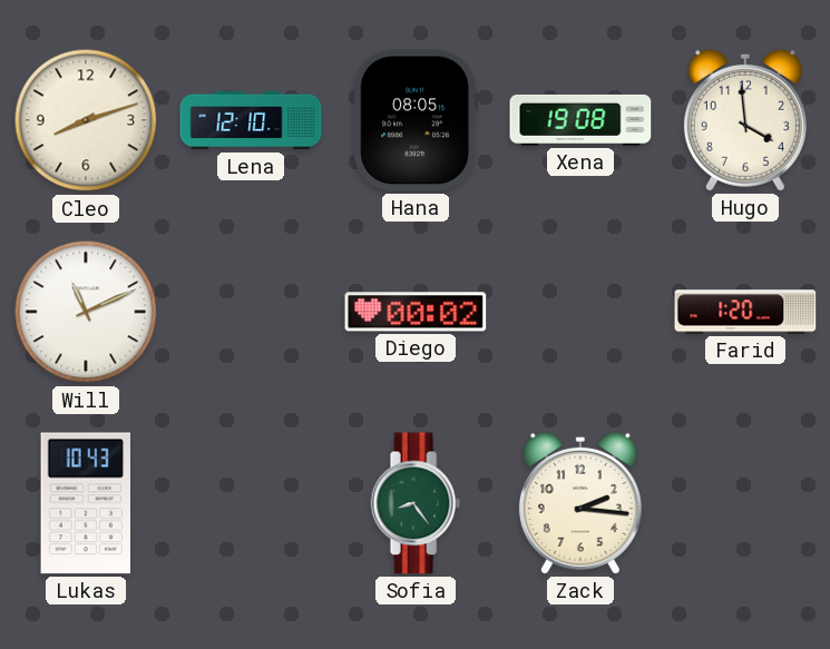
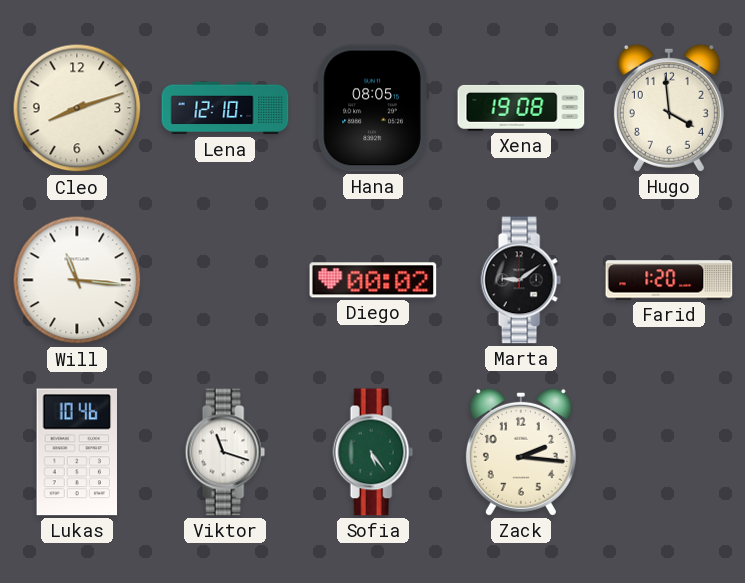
Will: 11:11 -> 11:16 (77, 280)
Marta: none -> 9:09 (521, 280)
Lukas: 10:43 -> 10:46 (77, 452)
Viktor: none -> 11:18 (225, 452)
Sofia: 8:24 -> 5:24 (373, 452)
